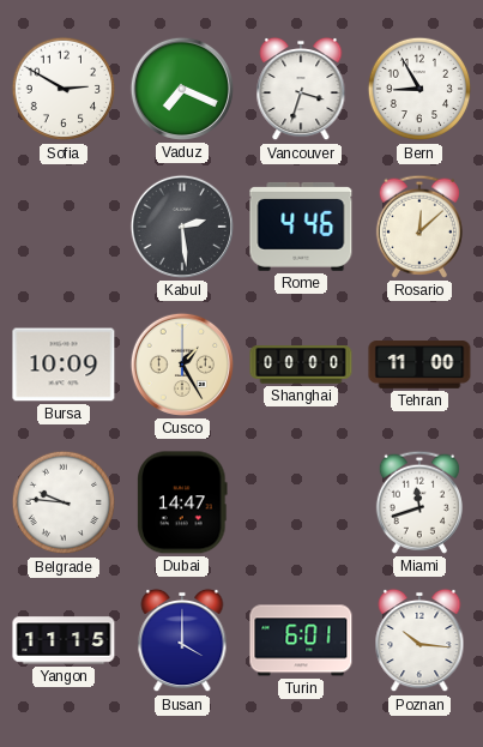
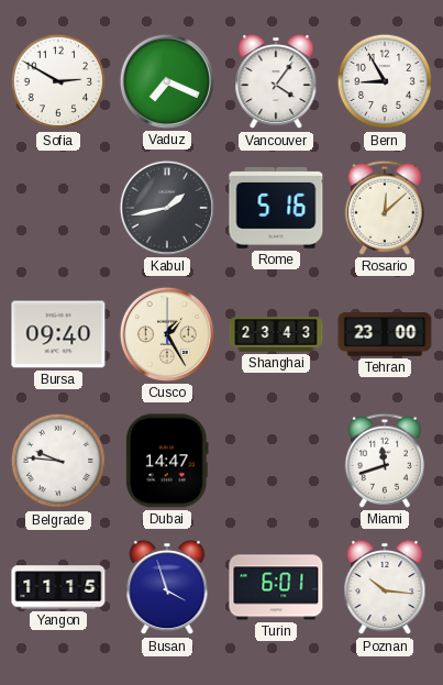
Vancouver: 3:33 -> 4:06 (276, 81)
Kabul: 2:29 -> 1:43 (167, 208)
Rome: 4:46 -> 5:16 (276, 208)
Bursa: 10:09 -> 09:40 (58, 334)
Shanghai: 00:00 -> 23:43 (276, 334)
Tehran: 11:00 -> 23:00 (385, 334)
Busan: 4:00 -> 3:57 (167, 587)
